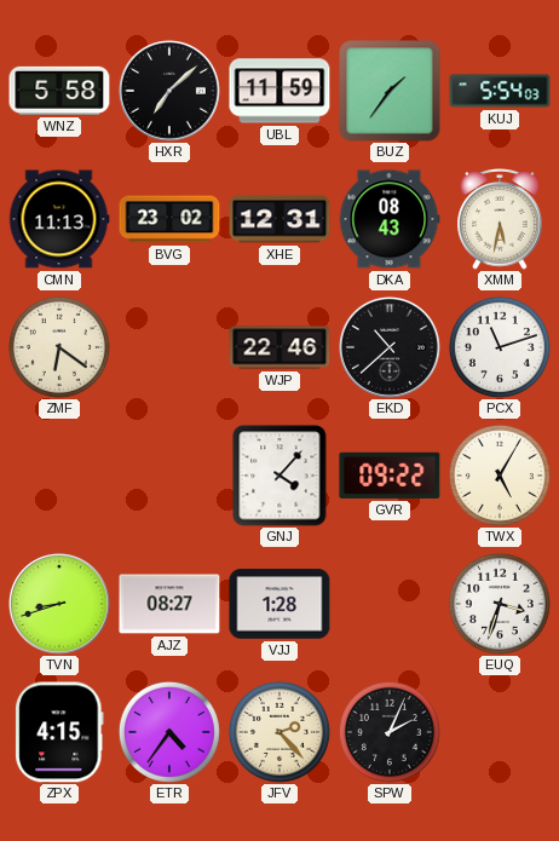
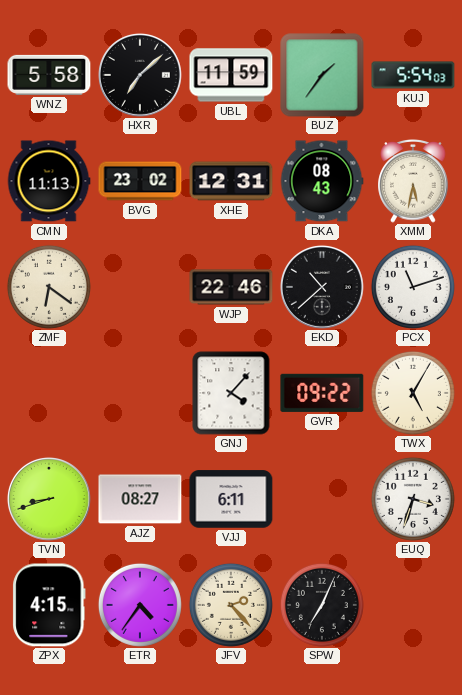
VJJ: 1:28 -> 6:11 (231, 499)
SPW: 2:04 -> 7:04 (322, 605)
